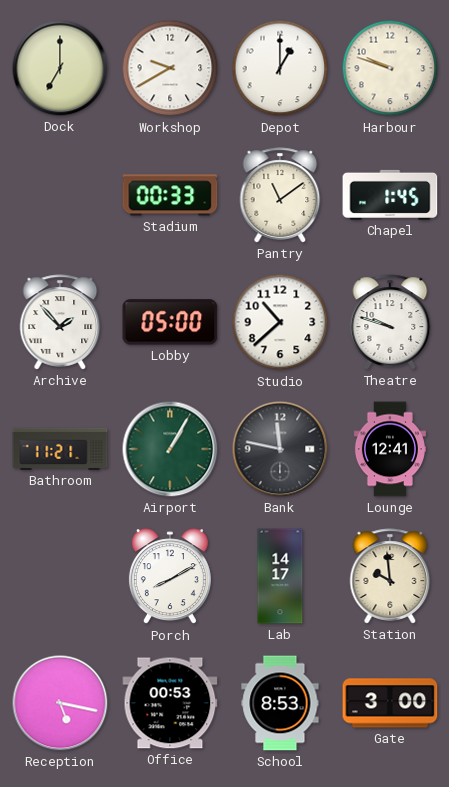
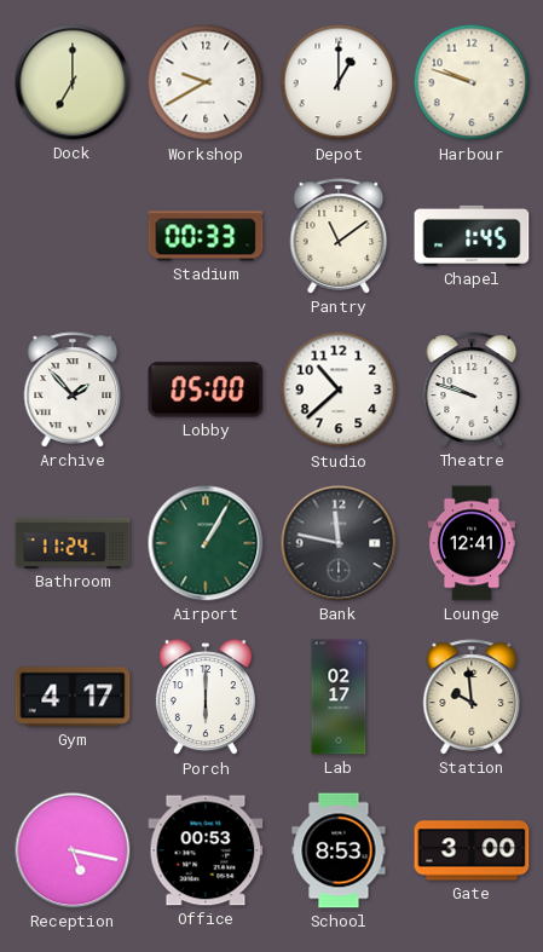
Bathroom: 11:21 -> 11:24 (73, 543)
Gym: none -> 4:17 (73, 697)
Porch: 8:10 -> 6:00 (206, 698)
Lab: 14:17 -> 02:17 (339, 697)
